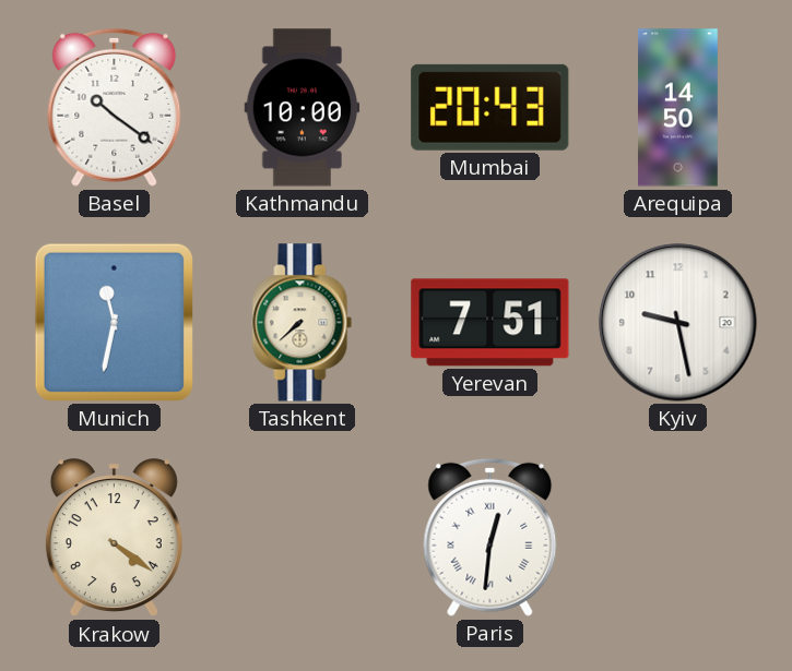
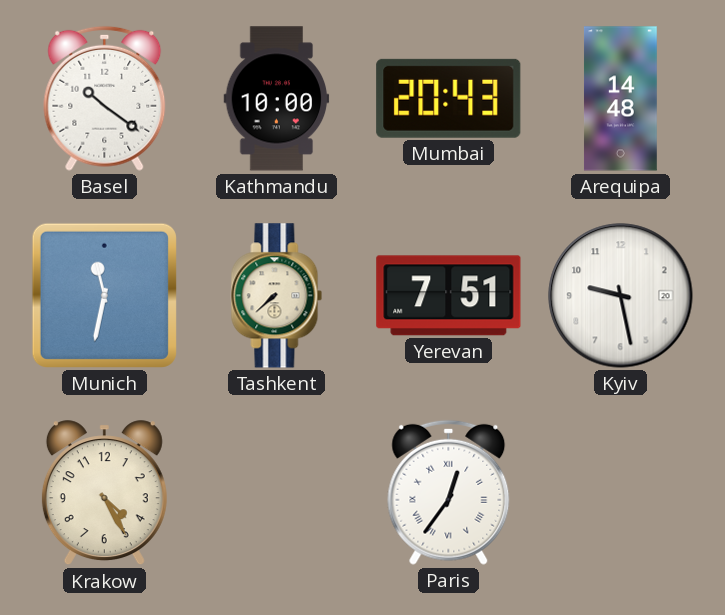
Arequipa: 14:50 -> 14:48 (620, 99)
Krakow: 4:21 -> 4:25 (104, 493)
Paris: 12:31 -> 12:36 (449, 492)
